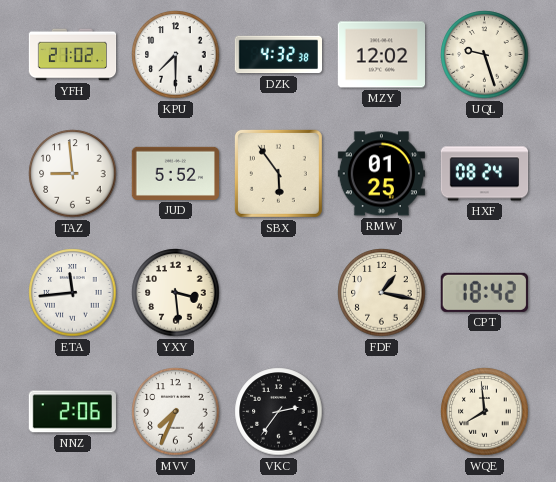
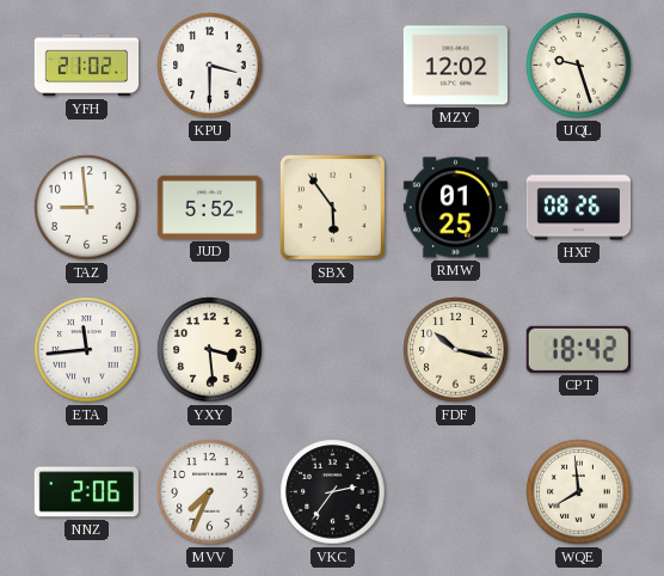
KPU: 7:30 -> 3:30 (210, 66)
DZK: 4:32 -> none (278, 55)
HXF: 08:24 -> 08:26 (579, 208)
FDF: 1:17 -> 10:17 (456, 350)
